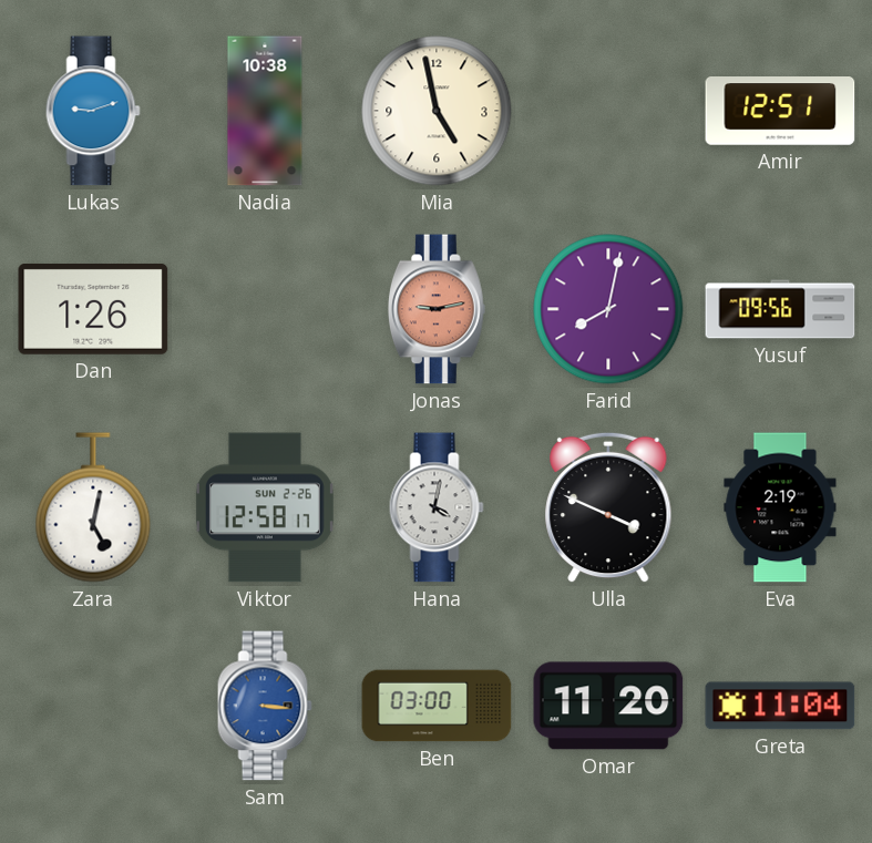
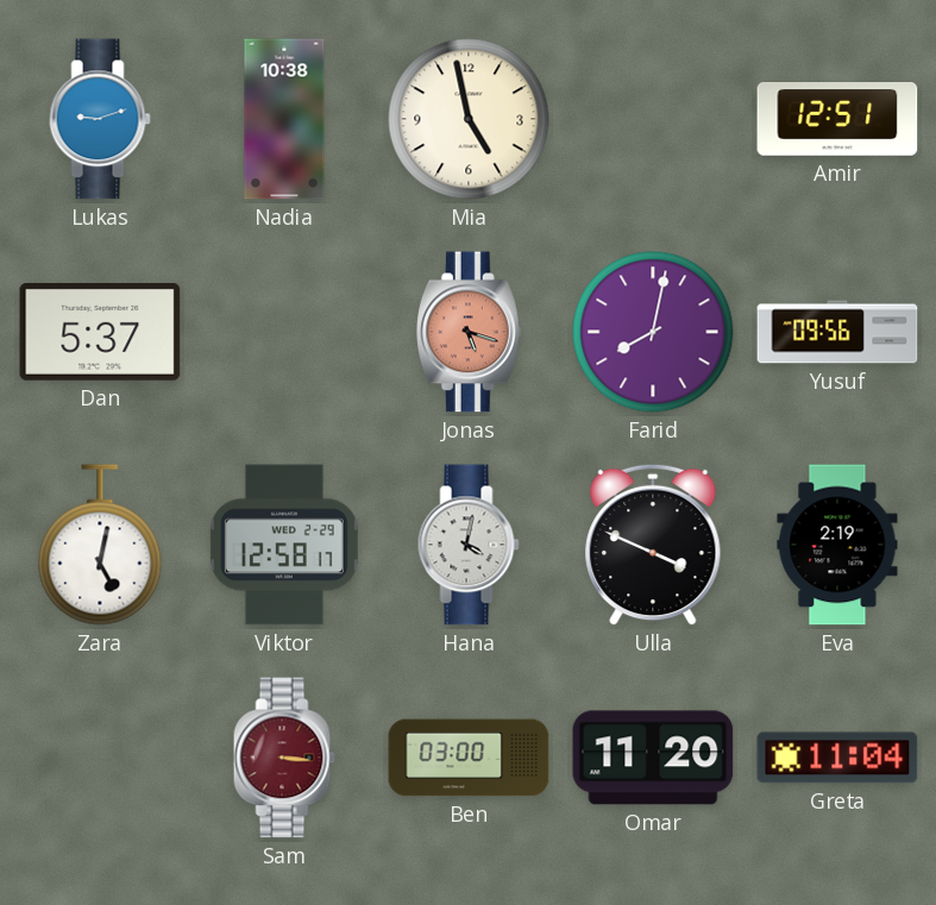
Dan: 1:26 -> 5:37 (100, 332)
Jonas: 9:13 -> 5:18 (469, 332)
Viktor date: SUN 2-26 -> WED 2-29 (284, 545)
Sam dial: blue -> burgundy (284, 758)
